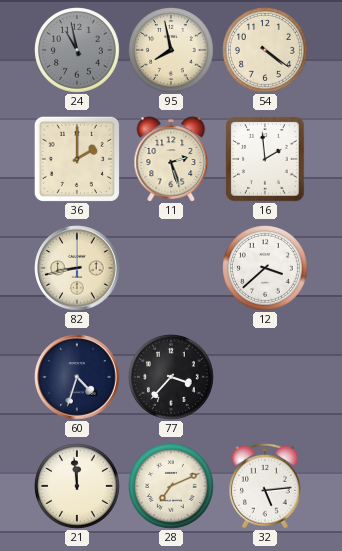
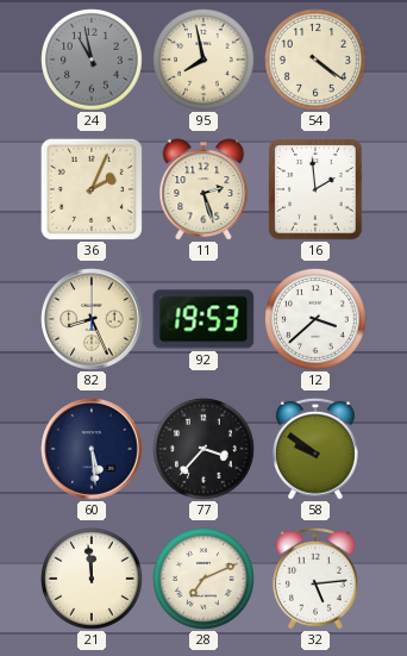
36: 2:00 -> 2:04 (92, 189)
82: 8:43 -> 8:26 (92, 319)
92: none -> 19:53 (203, 319)
60: 4:33 -> 5:29 (92, 449)
58: none -> 9:51 (317, 449)
